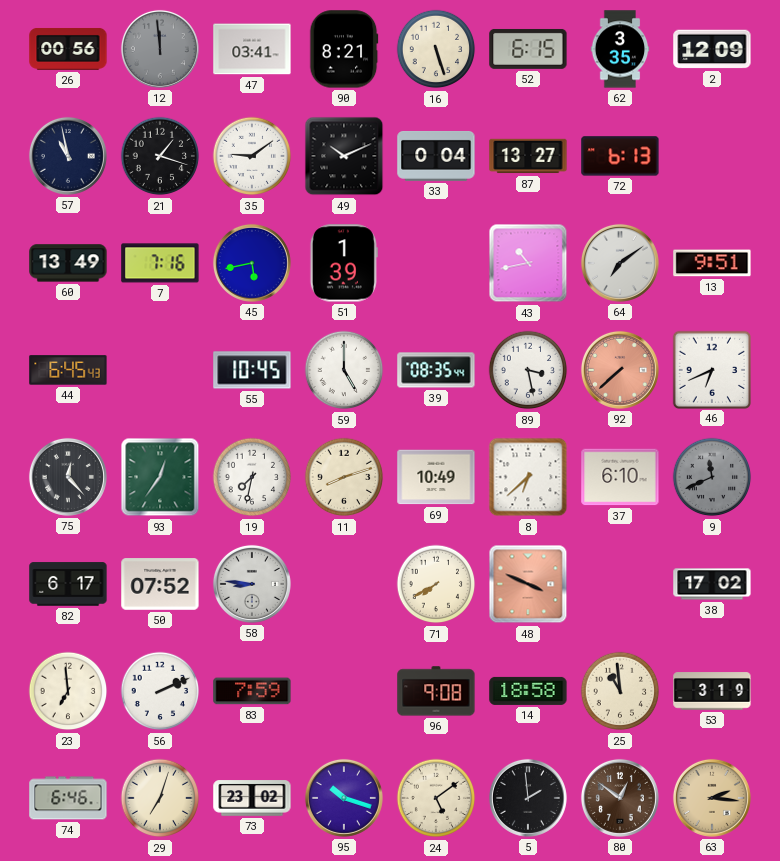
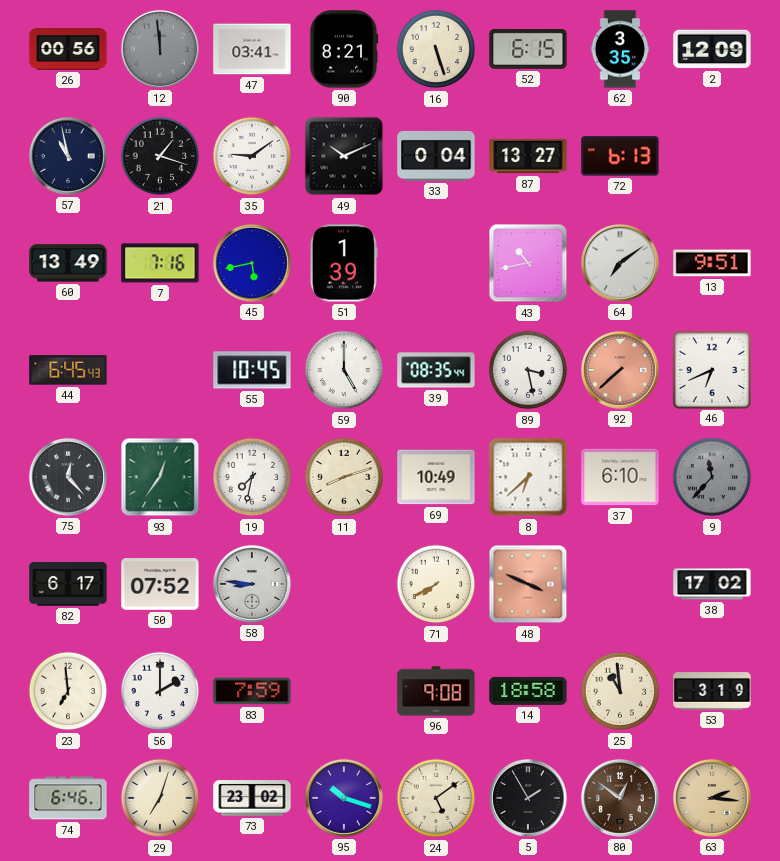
9: 11:41 -> 11:37 (712, 477)
56: 2:11 -> 2:00 (160, 691)
5: 1:59 -> 1:55 (528, 798)
